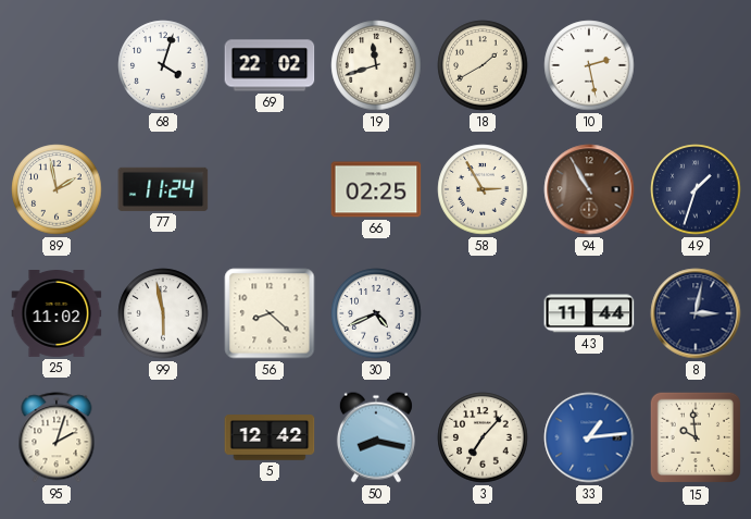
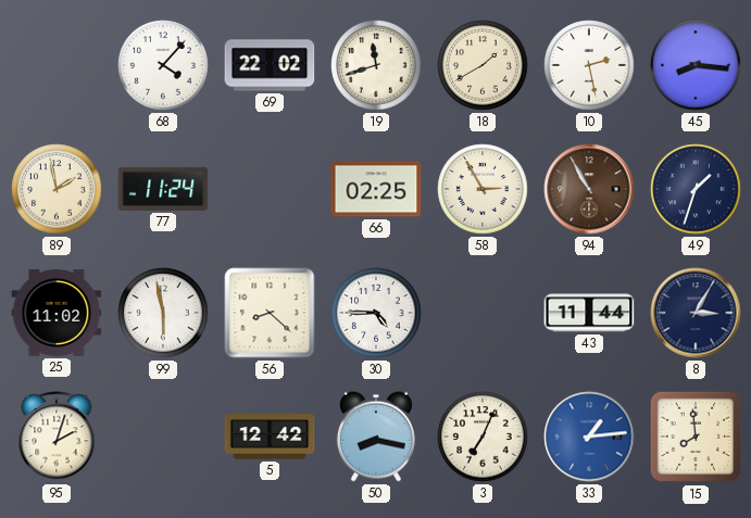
68: 4:03 -> 4:07 (163, 65)
45: none -> 8:16 (696, 65)
30: 4:41 -> 4:45 (376, 313)
8: 3:02 -> 3:05 (696, 313)
3: 7:07 -> 7:04 (483, 437)
15: 9:59 -> 7:59 (696, 437)
